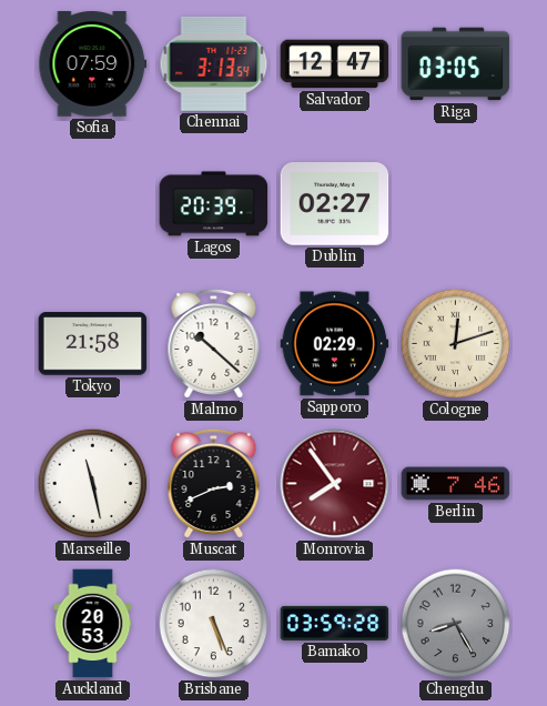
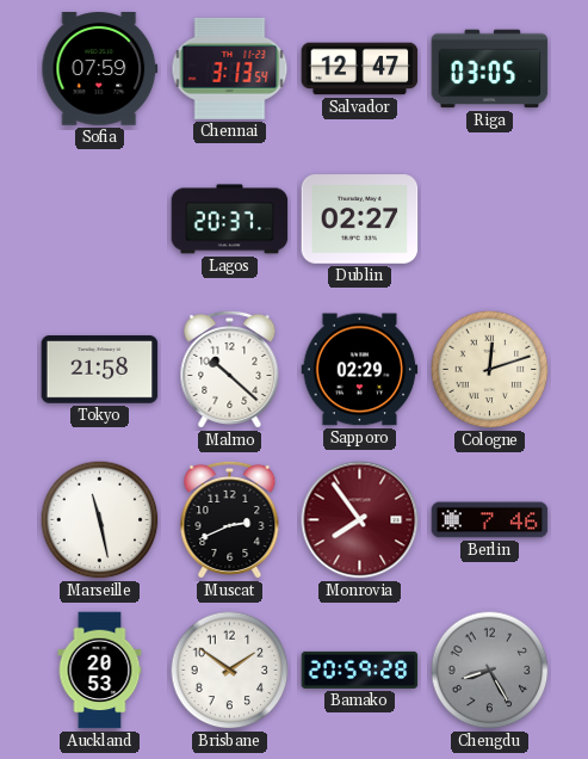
Lagos: 20:39 -> 20:37 (230, 220)
Brisbane: 5:26 -> 1:51 (230, 671)
Bamako: 03:59 -> 20:59 (360, 669)
